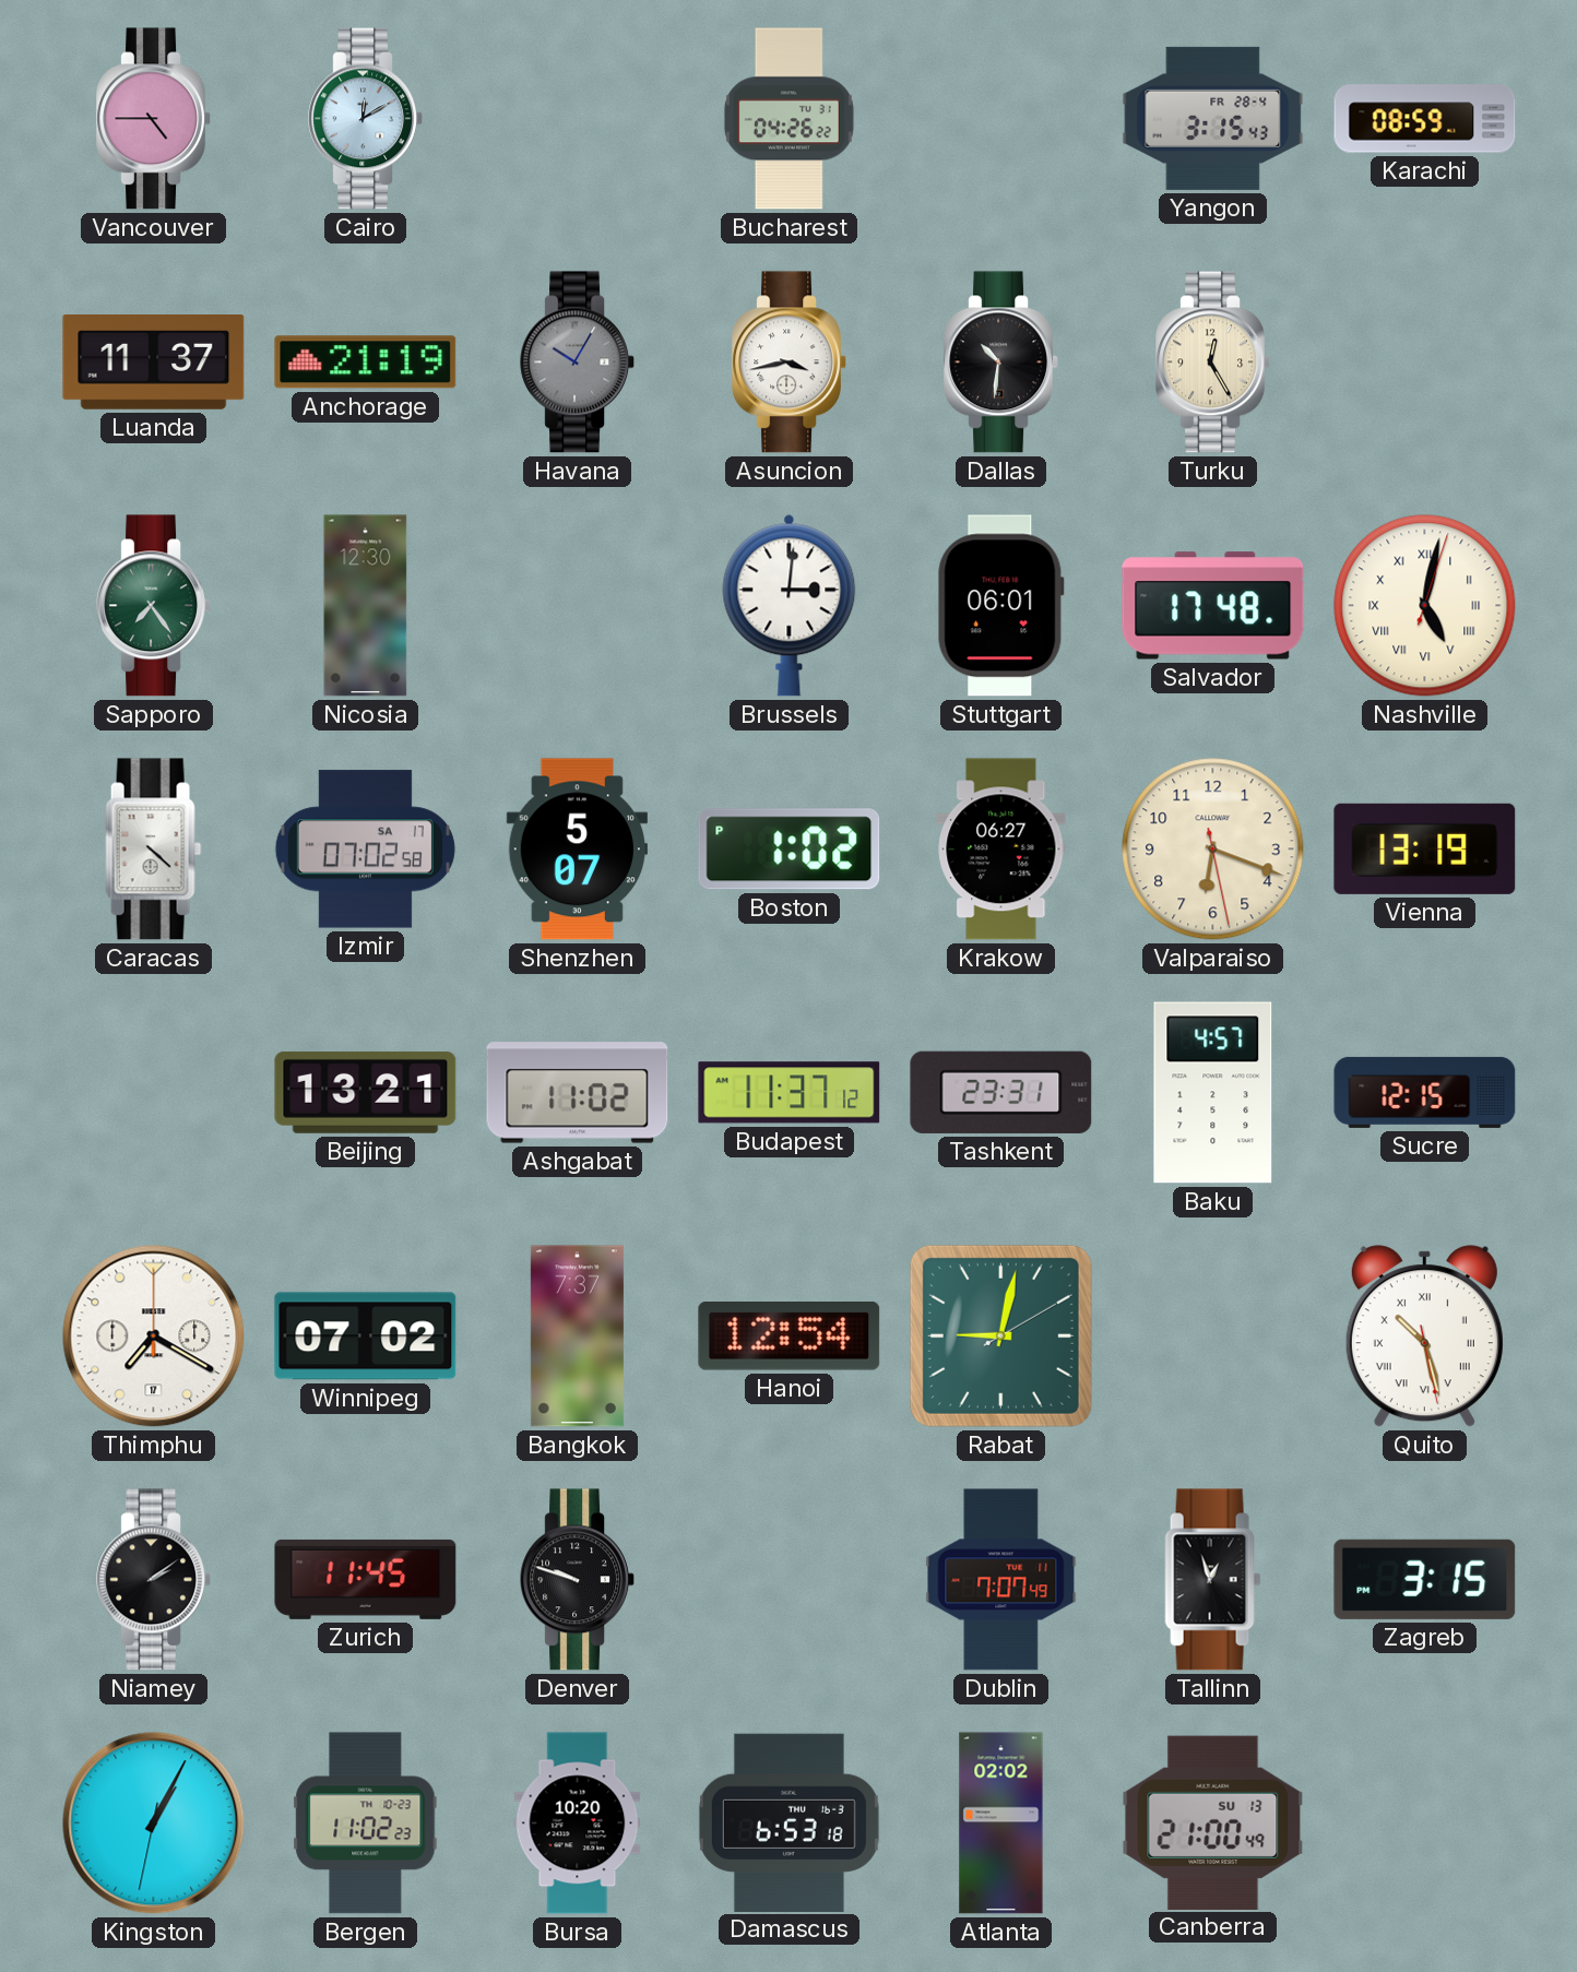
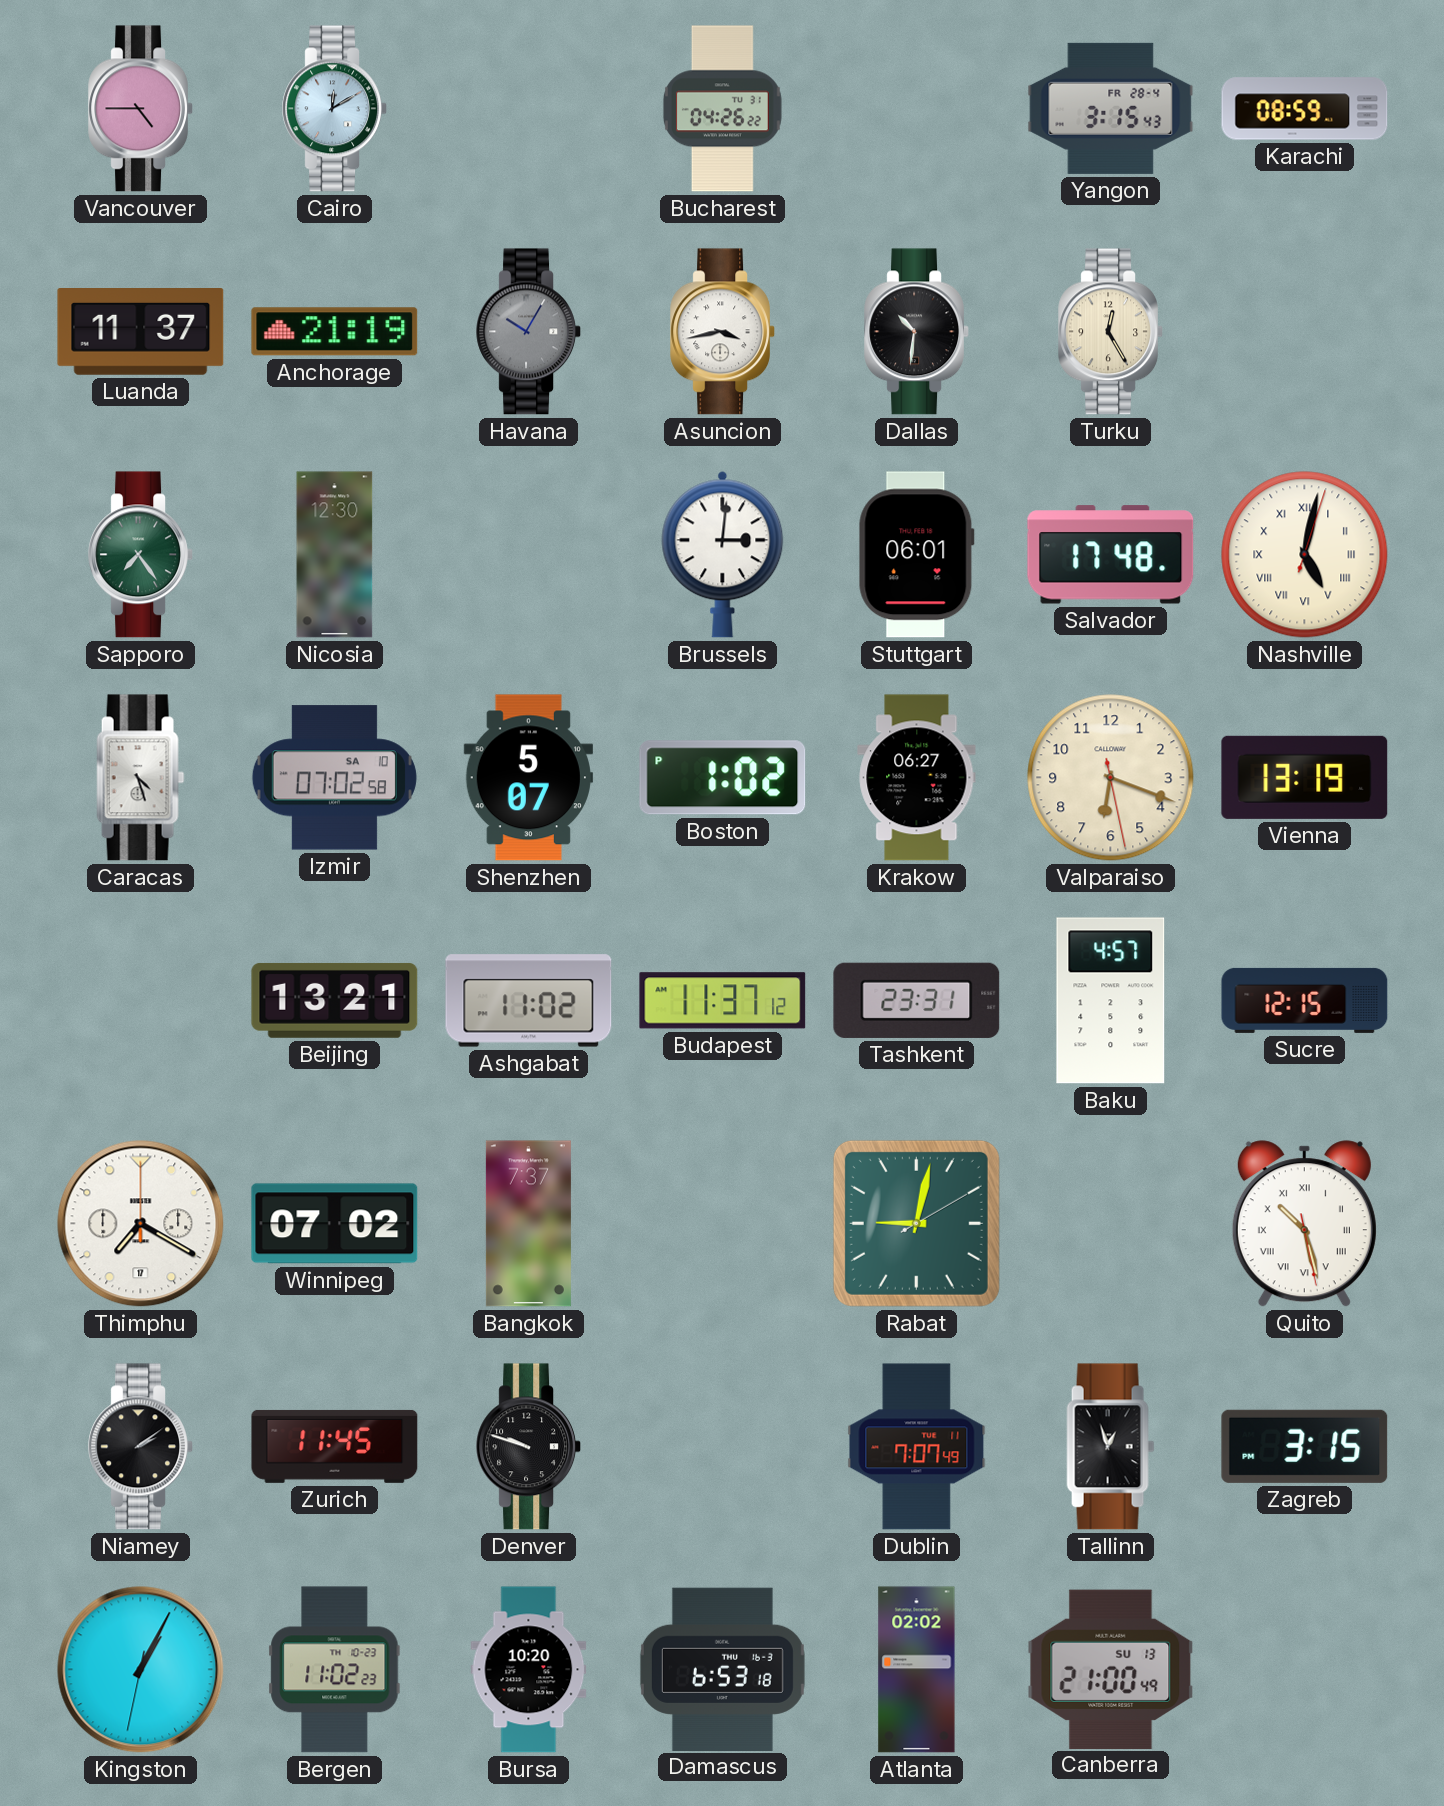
Caracas: 4:22 -> 4:27 (141, 778)
Izmir date: SA 17 -> SA 10 (334, 778)
Hanoi: 12:54 -> none (790, 1337)
